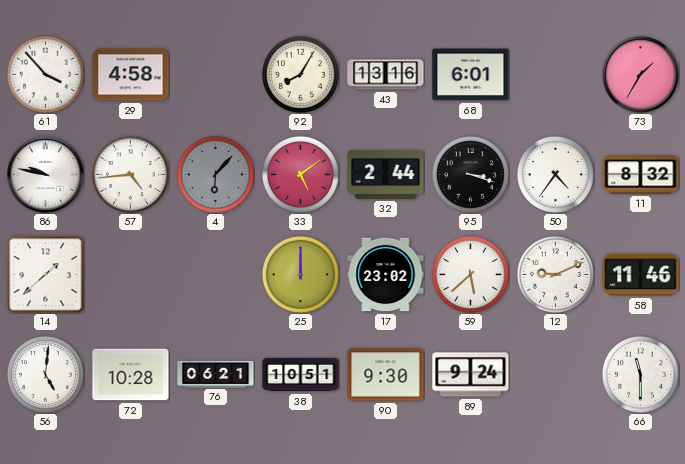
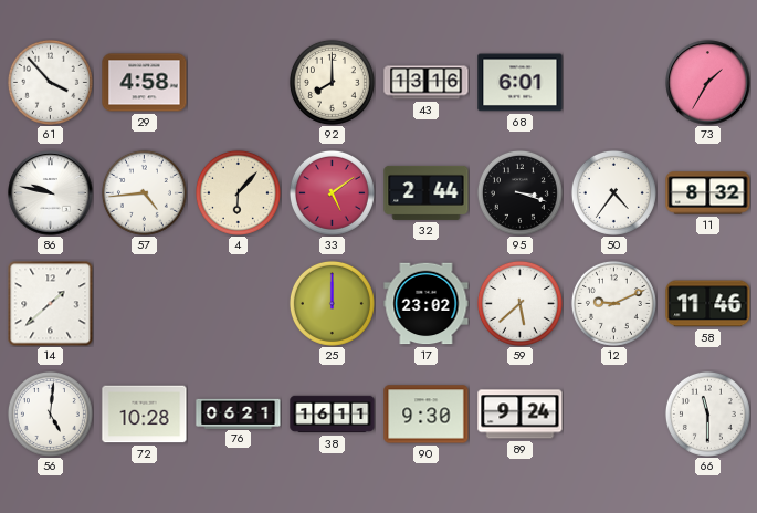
92: 8:05 -> 8:00 (332, 82)
4 dial: grey -> cream (238, 192)
38: 10:51 -> 16:11 (333, 415)
